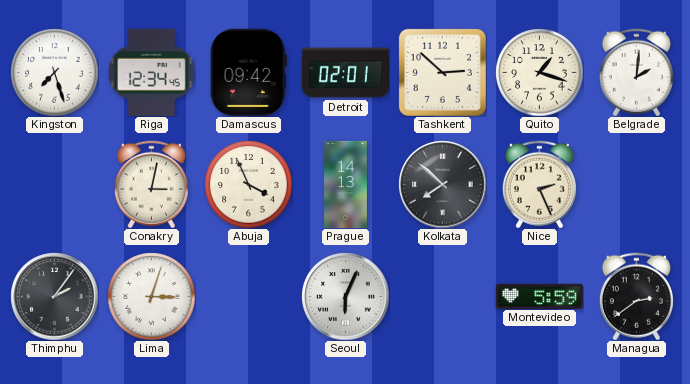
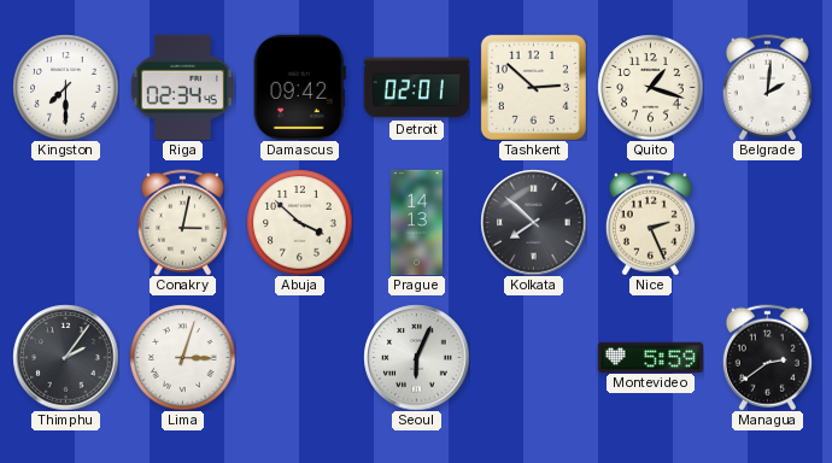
Kingston: 7:27 -> 7:30 (65, 87)
Riga: 12:34 -> 02:34 (182, 87)
Abuja: 3:56 -> 3:52 (299, 222)
